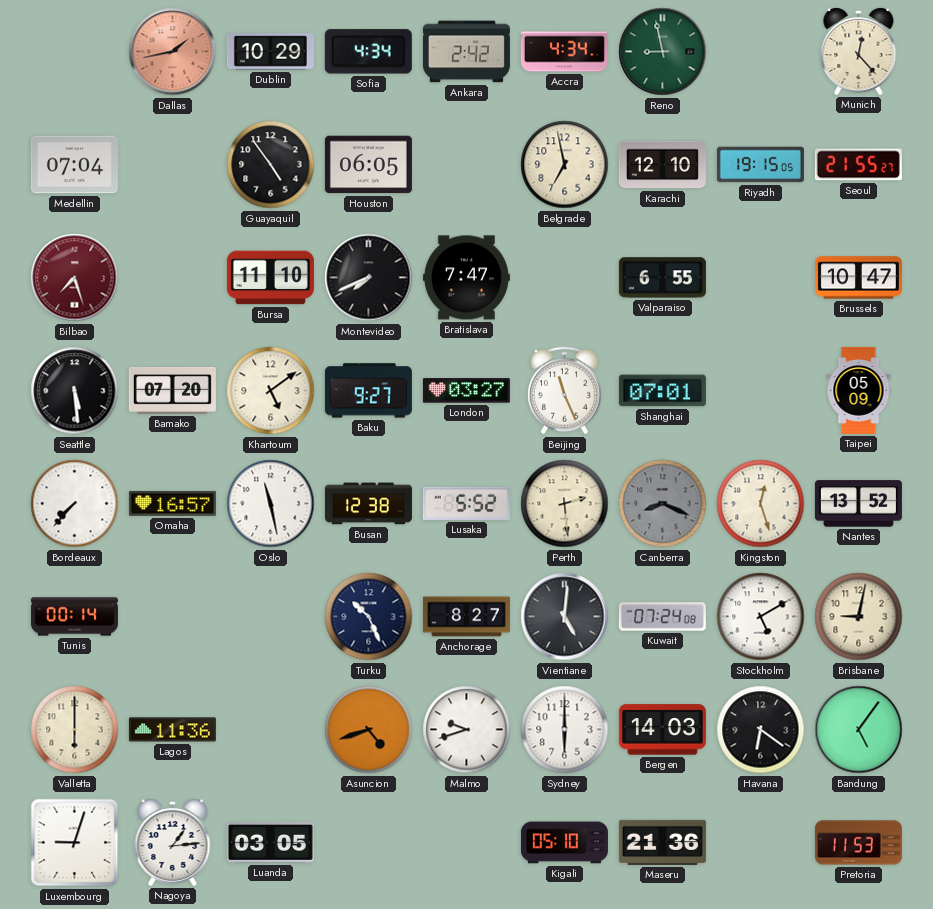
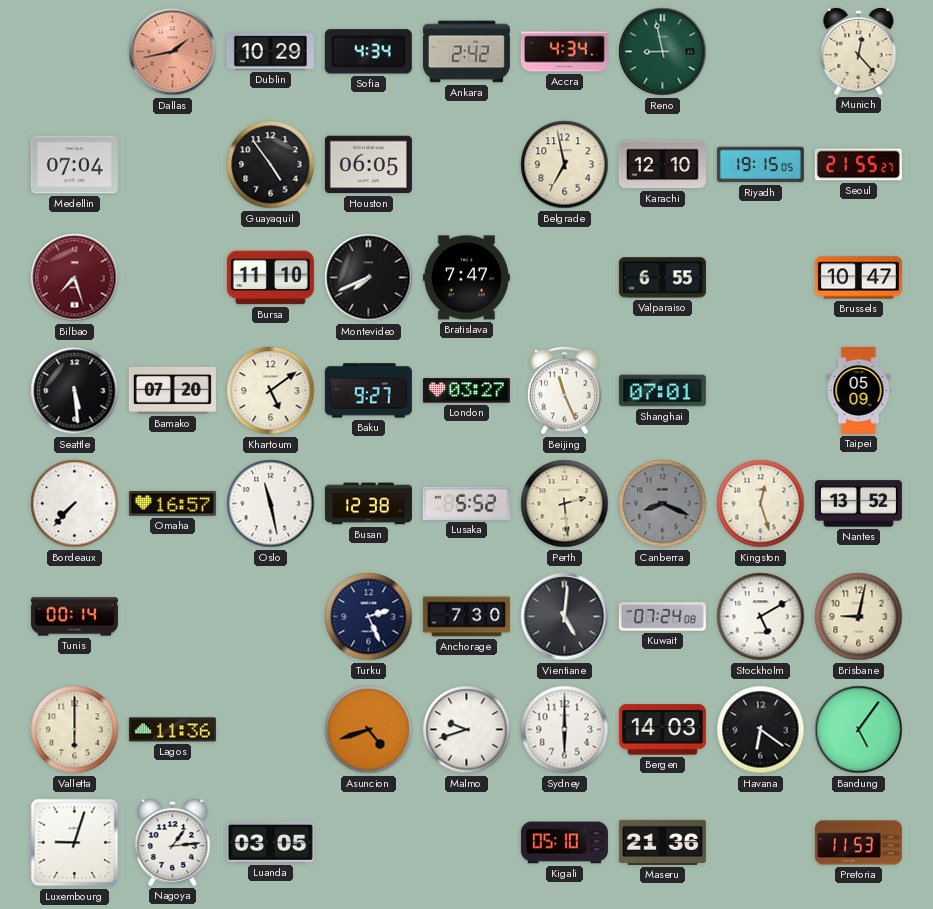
Turku: 10:26 -> 2:26 (369, 617)
Anchorage: 8:27 -> 7:30 (466, 617)
